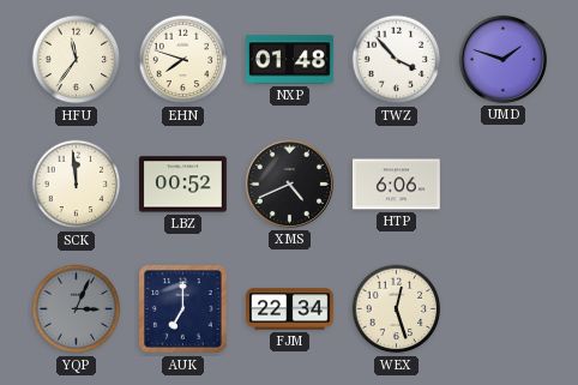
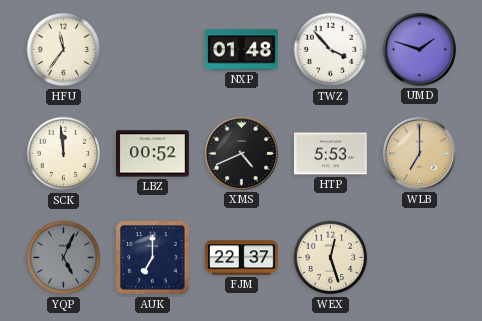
EHN: 7:48 -> none (183, 60)
HTP: 6:06 -> 5:53 (331, 154)
WLB: none -> 7:00 (419, 153)
YQP: 3:04 -> 5:04 (64, 258)
FJM: 22:34 -> 22:37 (242, 258)
